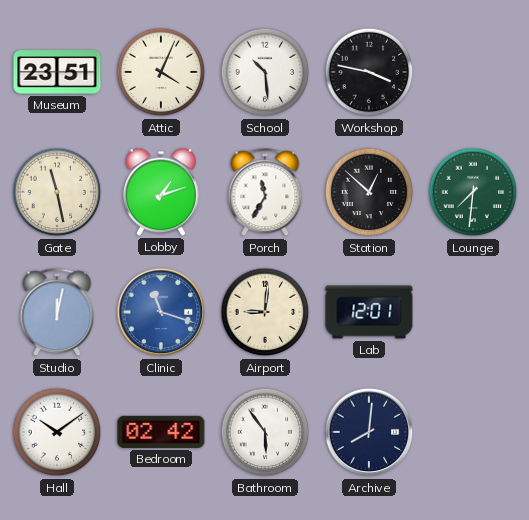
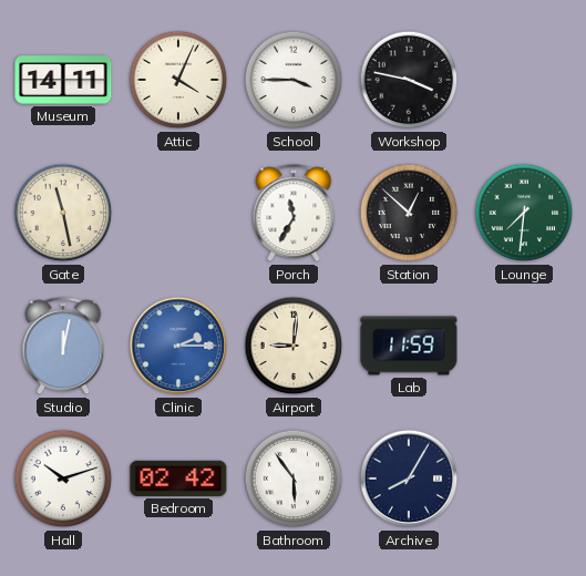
Museum: 23:51 -> 14:11 (63, 80)
School: 10:29 -> 3:45 (294, 80)
Lobby: 1:12 -> none (161, 192)
Clinic: 11:18 -> 2:15 (178, 346)
Lab: 12:01 -> 11:59 (409, 346)
Hall: 10:09 -> 10:12 (63, 479)
Archive: 8:01 -> 8:05 (409, 479)
